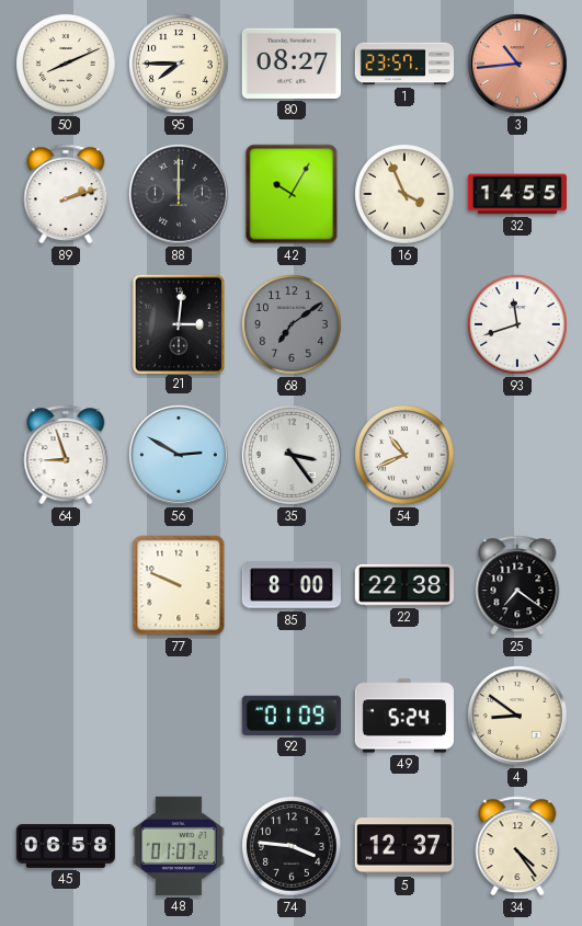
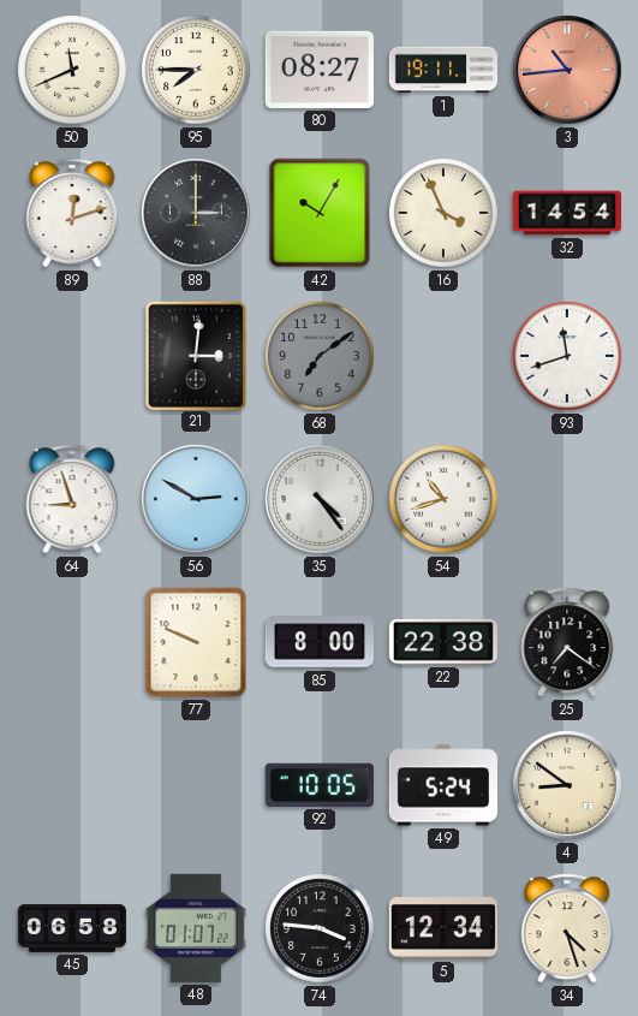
50: 8:11 -> 11:41 (73, 71)
1: 23:57 -> 19:11 (442, 70)
89: 2:12 -> 12:12 (72, 213)
88: 12:00 -> 3:00 (197, 214)
32: 14:55 -> 14:54 (566, 213)
35: 3:24 -> 4:24 (321, 500)
54: 10:41 -> 10:42 (445, 500)
92: 01:09 -> 10:05 (320, 785)
5: 12:37 -> 12:34 (443, 928)
34: 4:24 -> 4:27 (567, 928)
